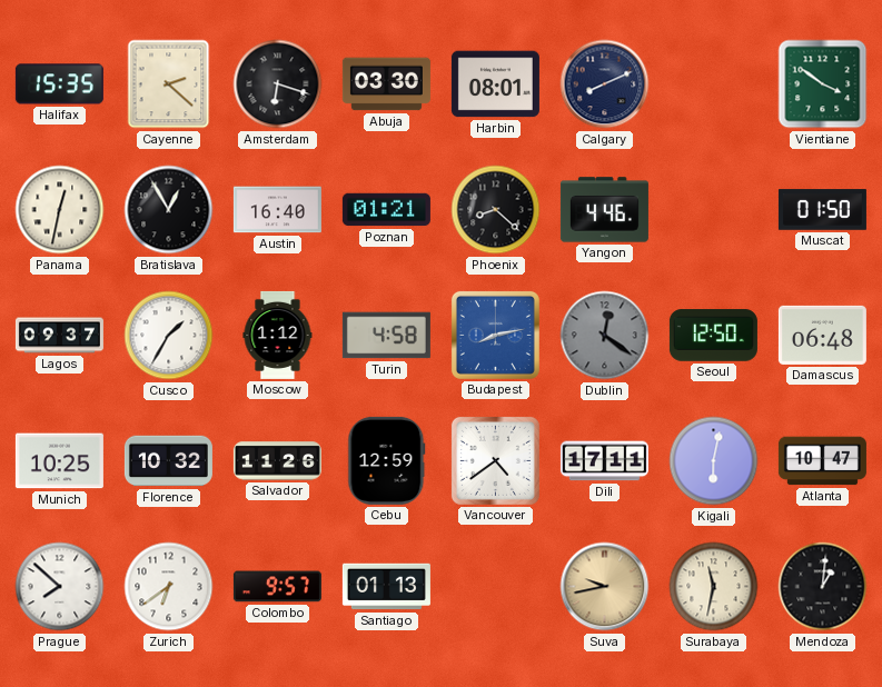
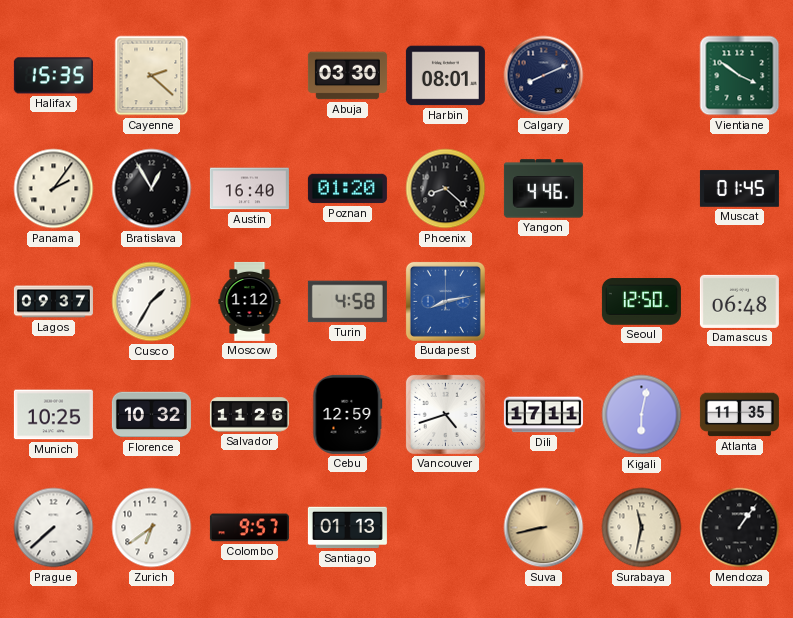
Amsterdam: 6:18 -> none (278, 84)
Panama: 12:32 -> 2:06 (54, 189)
Poznan: 01:21 -> 01:20 (347, 189)
Muscat: 01:50 -> 01:45 (739, 189)
Dublin: 12:21 -> none (605, 336)
Vancouver: 4:39 -> 4:42 (445, 414)
Atlanta: 10:47 -> 11:35 (739, 415)
Prague: 7:52 -> 7:38 (54, 528)
Suva: 9:43 -> 8:43 (544, 528)
Mendoza: 1:01 -> 1:06 (740, 528)
